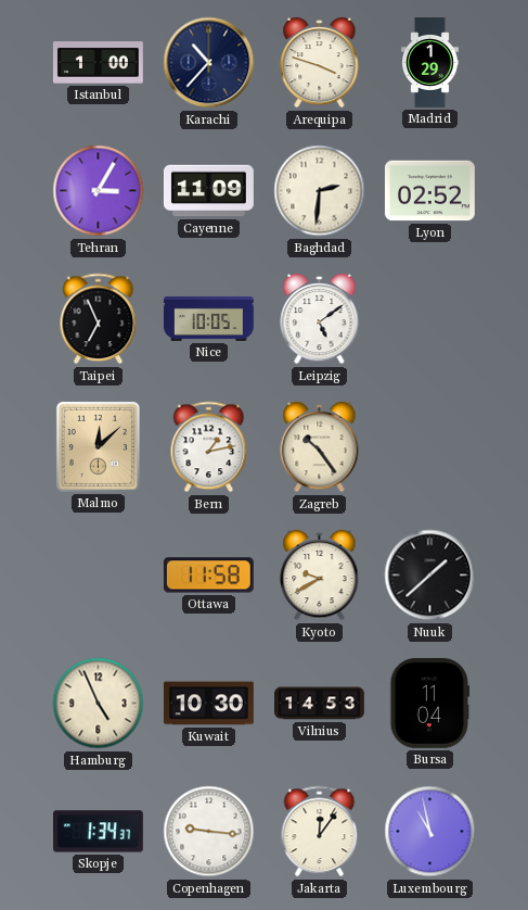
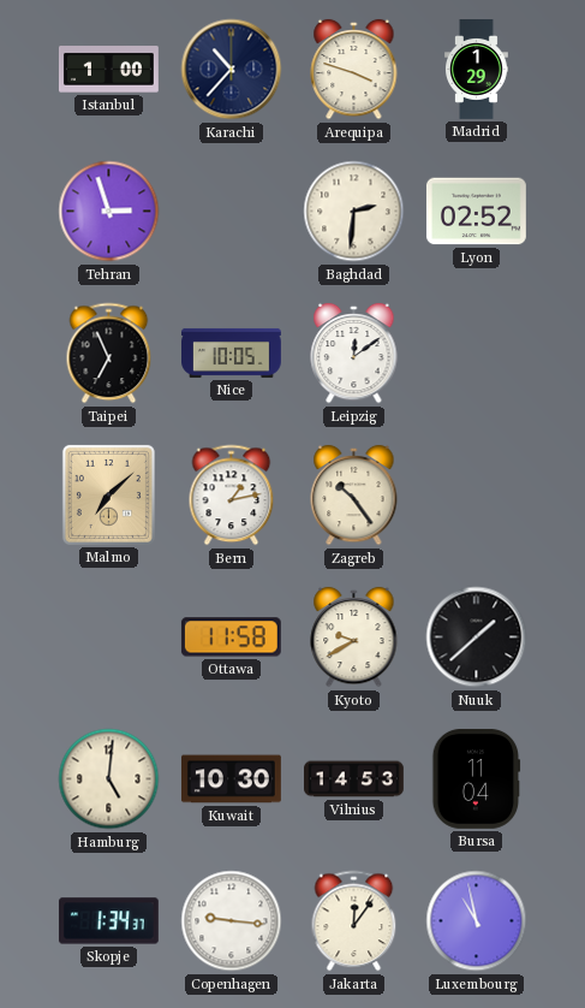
Tehran: 3:05 -> 2:57 (109, 212)
Cayenne: 11:09 -> none (208, 191)
Leipzig: 5:09 -> 12:09 (354, 354)
Malmo: 12:08 -> 7:08 (108, 494)
Hamburg: 4:56 -> 5:01 (109, 779)
